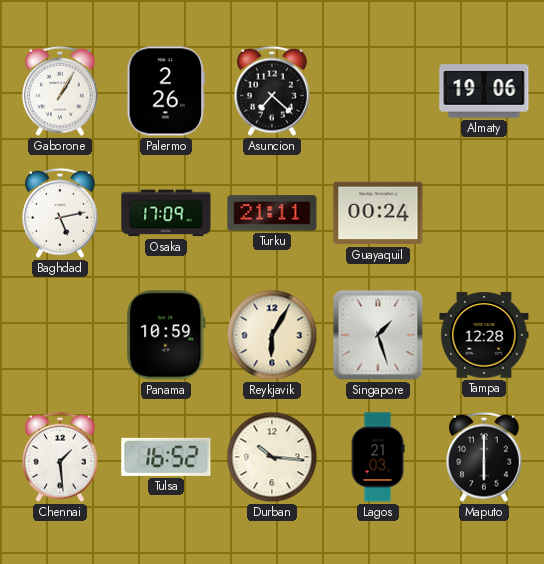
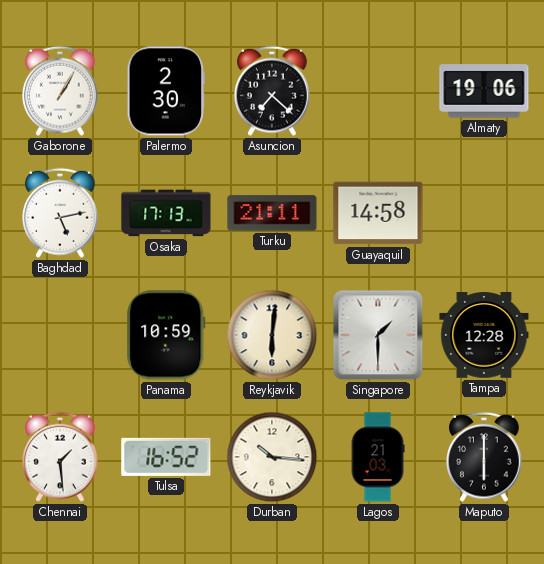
Palermo: 2:26 -> 2:30 (166, 91)
Osaka: 17:09 -> 17:13 (166, 213)
Guayaquil: 00:24 -> 14:58 (378, 213)
Reykjavik: 6:05 -> 6:01 (272, 335)
Singapore: 1:27 -> 1:30 (378, 335)
